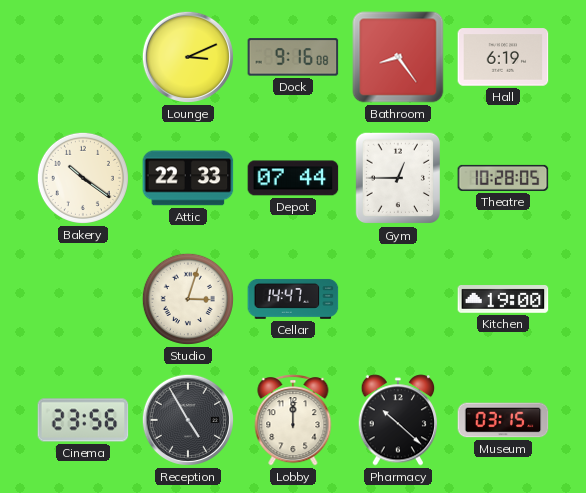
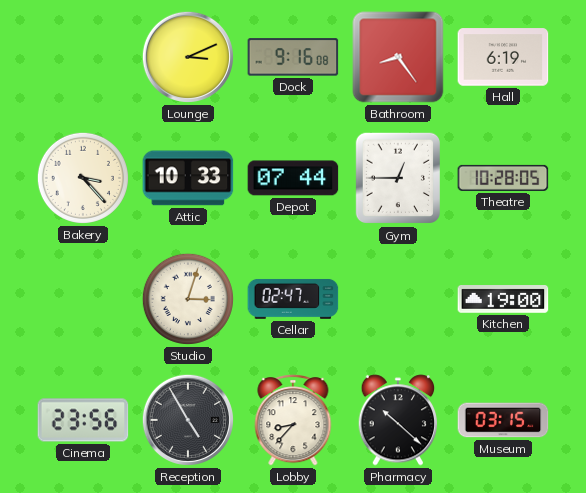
Bakery: 10:21 -> 3:23 (83, 178)
Attic: 22:33 -> 10:33 (188, 178)
Cellar: 14:47 -> 02:47 (293, 299)
Lobby: 12:00 -> 8:37 (293, 420)
